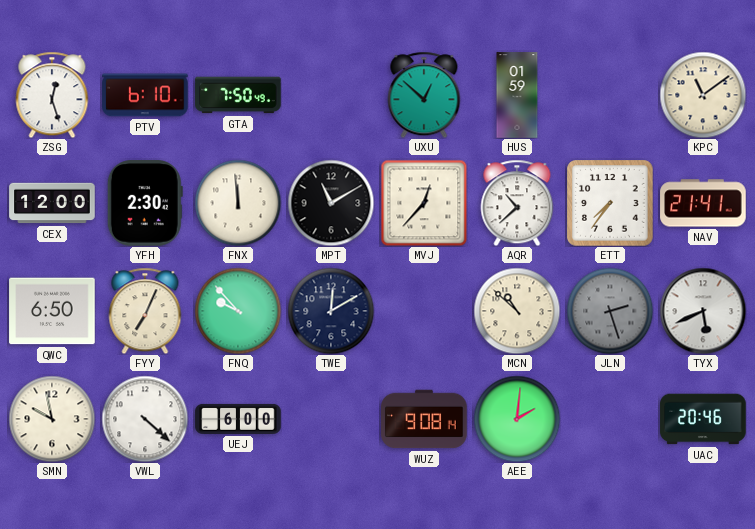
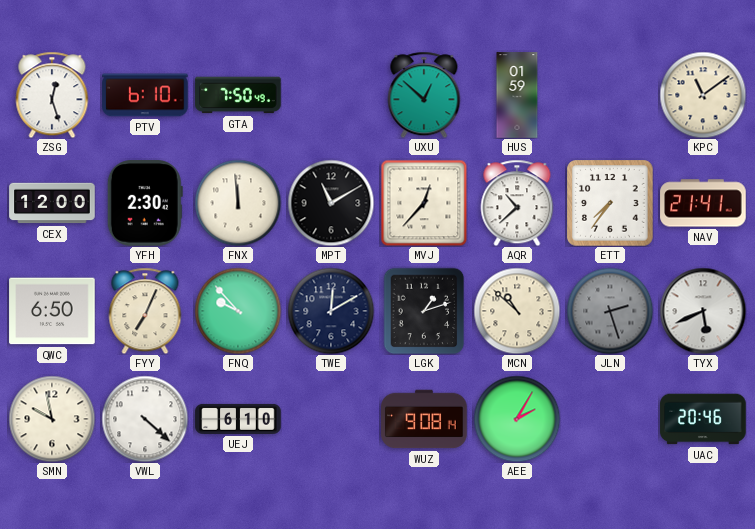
LGK: none -> 1:12 (424, 311)
UEJ: 6:00 -> 6:10 (238, 419)
AEE: 2:01 -> 2:05 (517, 419)
